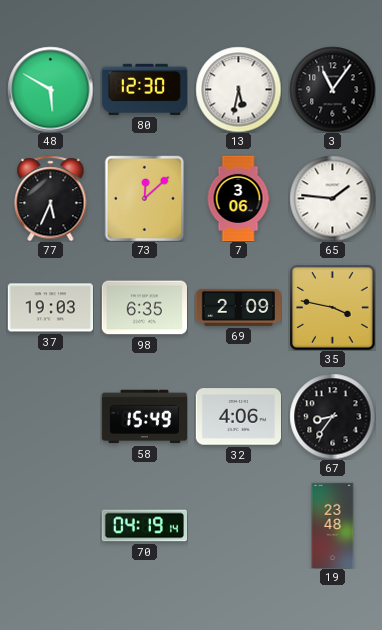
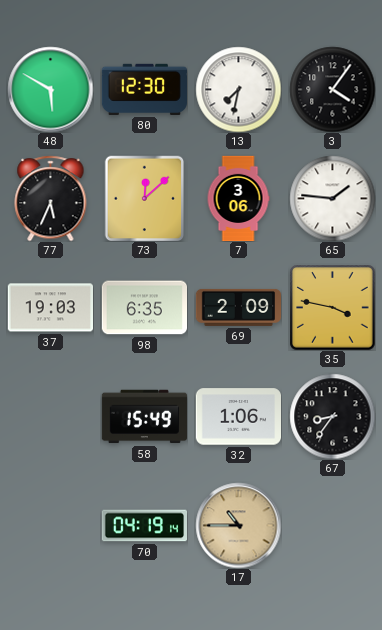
13: 5:32 -> 7:32 (238, 89)
3: 11:06 -> 4:06 (332, 89)
32: 4:06 -> 1:06 (238, 417)
17: none -> 10:45 (238, 525)
19: 23:48 -> none (333, 525)
